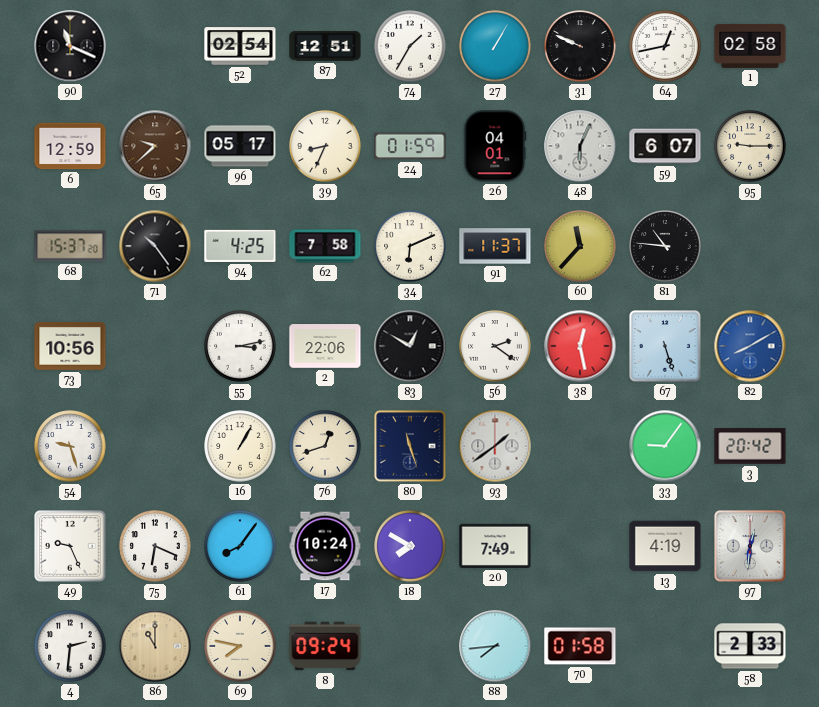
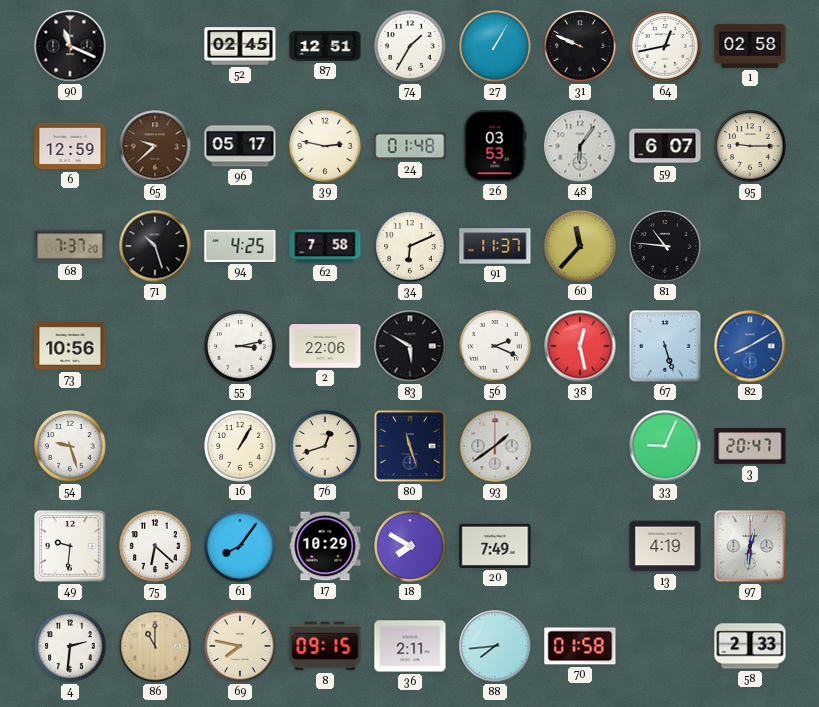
52: 02:54 -> 02:45 (240, 46)
39: 8:34 -> 2:47 (325, 146)
24: 01:59 -> 01:48 (410, 146)
26: 04:01 -> 03:53 (495, 146)
48: 6:04 -> 6:06 (580, 146)
68: 15:37 -> 7:37 (70, 246)
71: 10:24 -> 10:27 (155, 246)
83: 12:50 -> 5:50 (410, 346)
56: 2:21 -> 2:19 (495, 346)
33: 9:06 -> 9:04 (665, 446)
3: 20:42 -> 20:47 (750, 446)
49: 9:26 -> 9:31 (70, 546)
75: 6:19 -> 6:22 (155, 546)
17: 10:24 -> 10:29 (325, 546)
8: 09:24 -> 09:15 (325, 646)
36: none -> 2:11 (410, 646)
